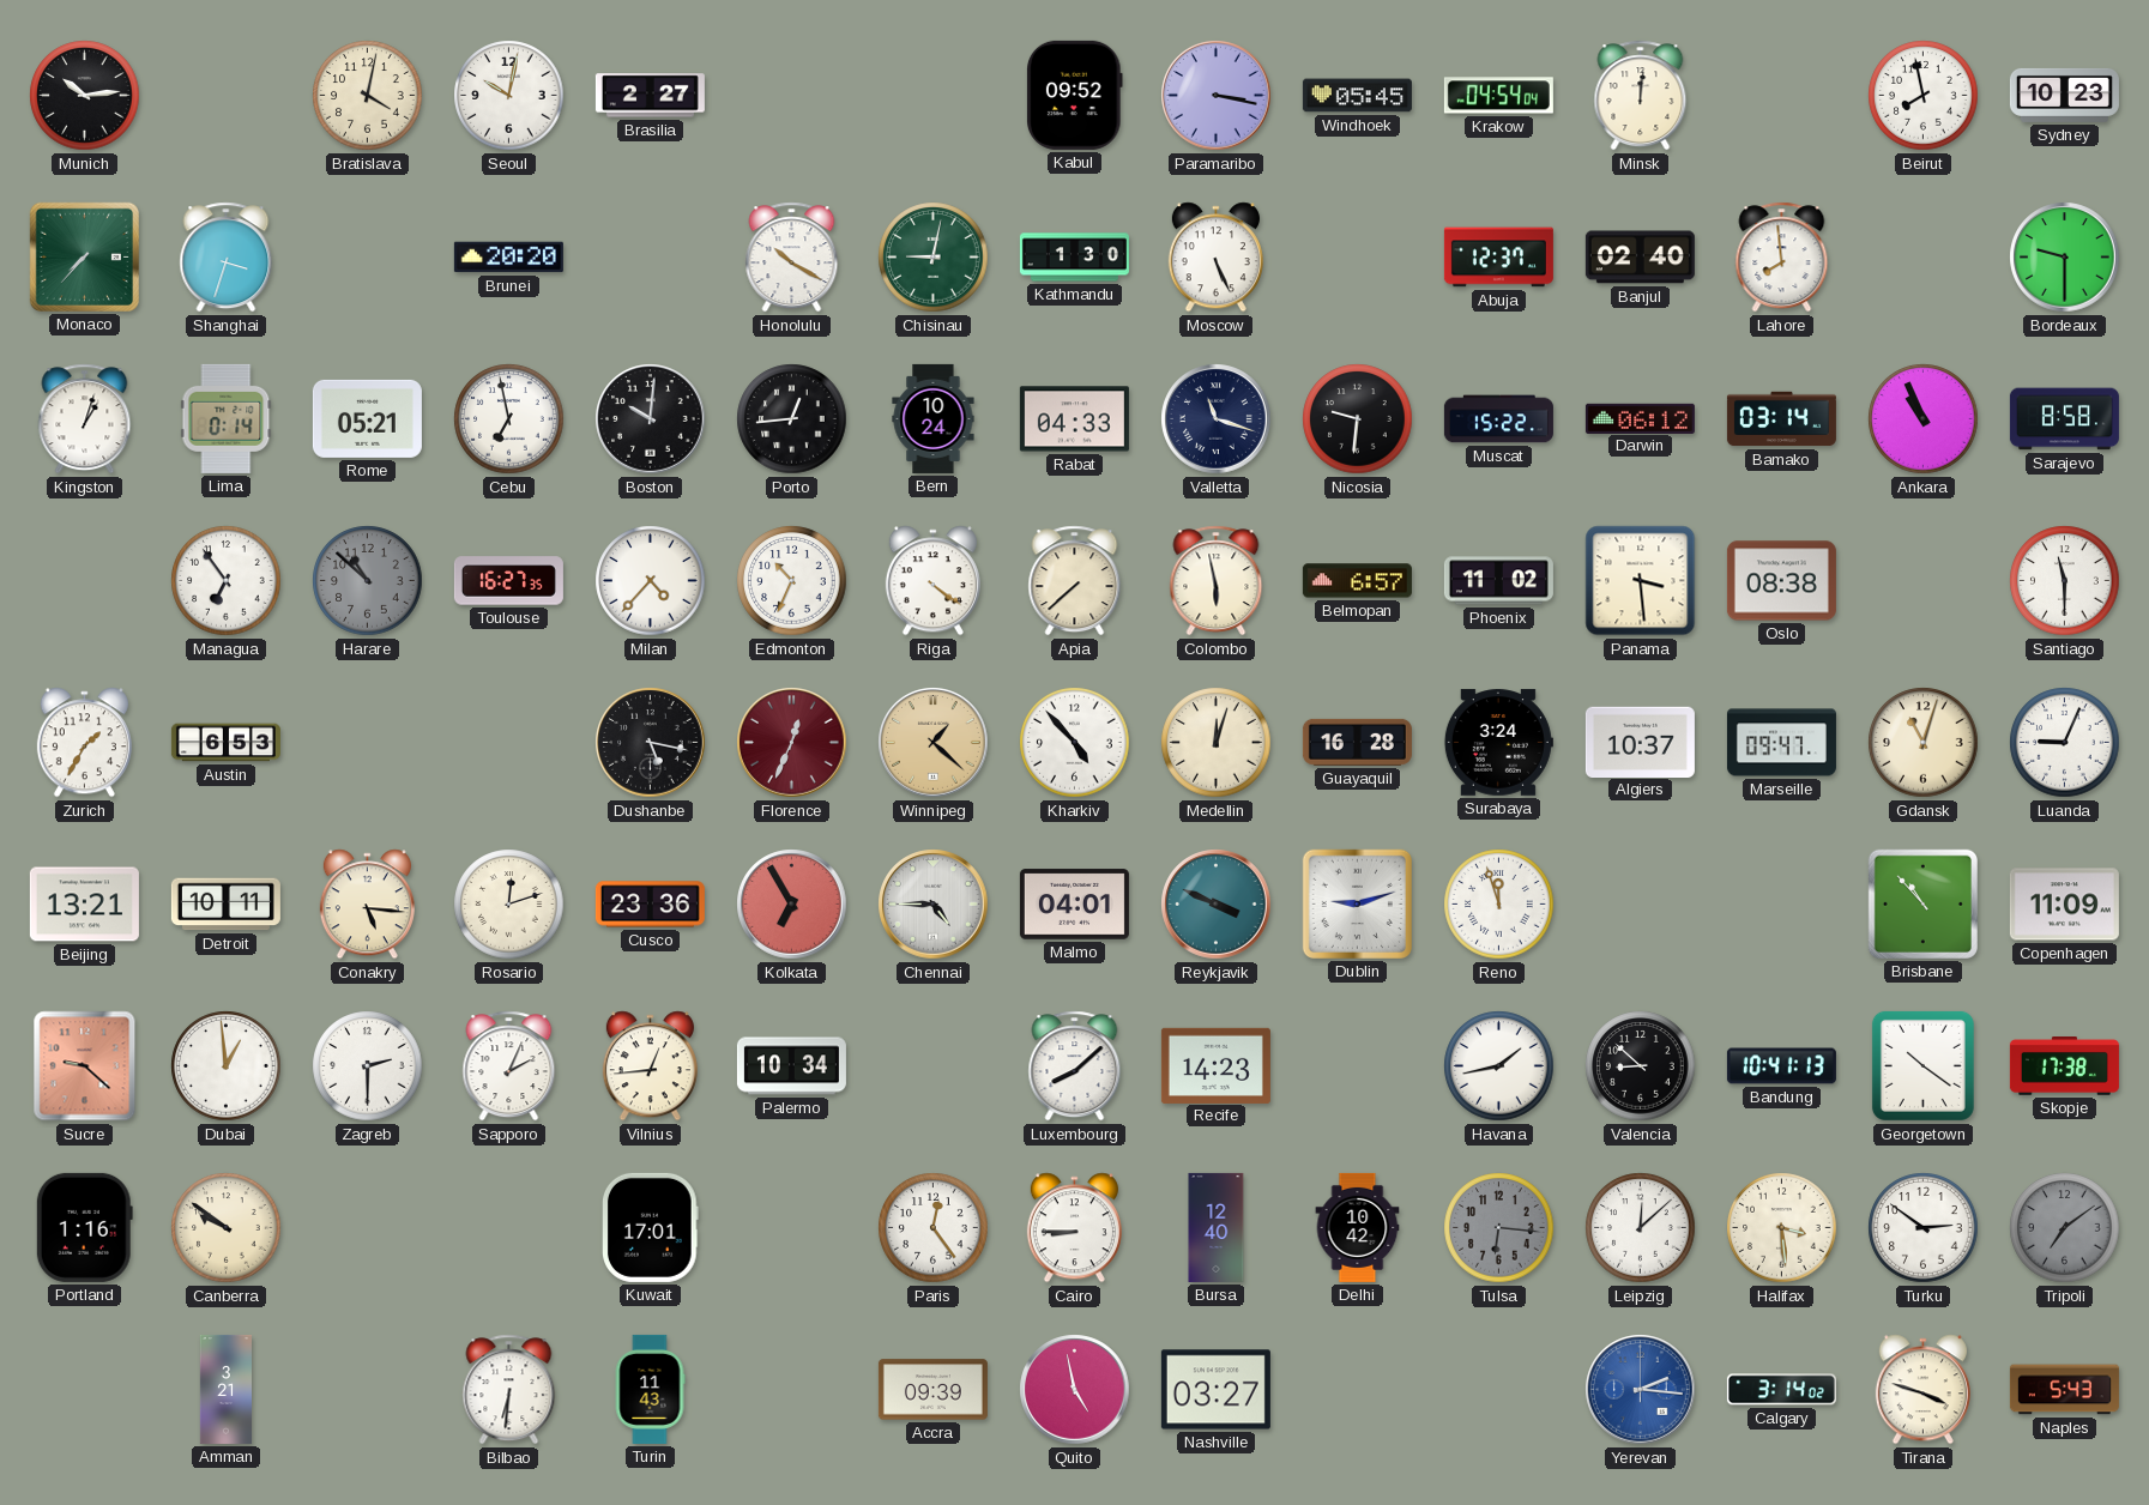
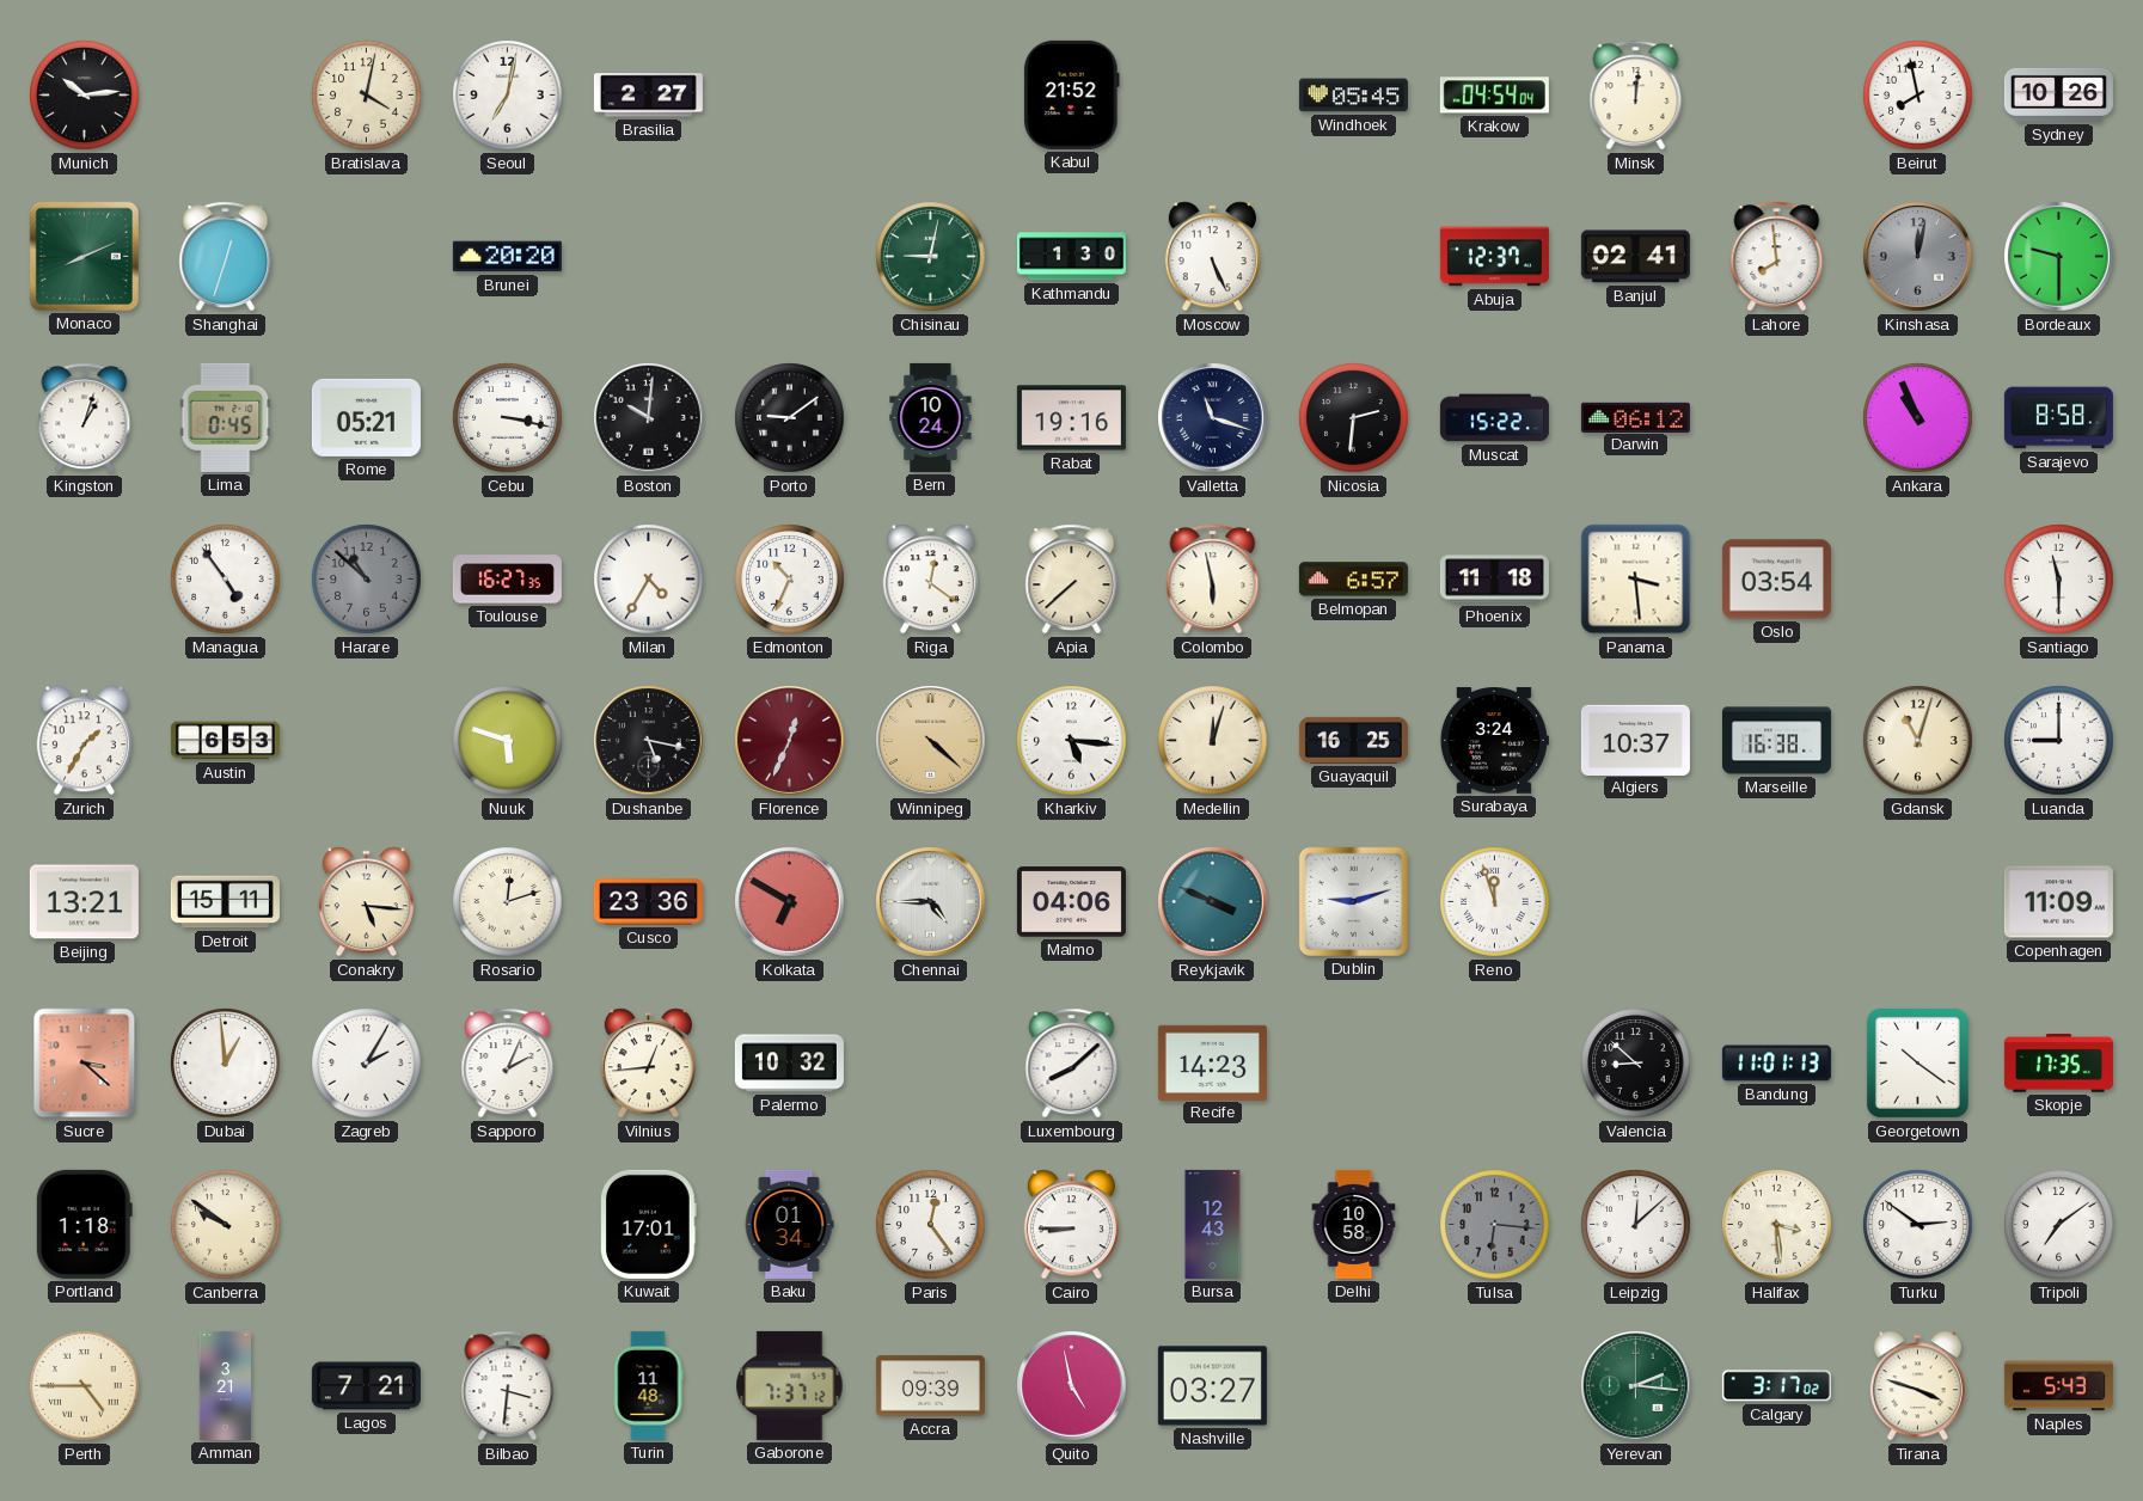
Seoul: 10:02 -> 7:02 (508, 96)
Kabul: 09:52 -> 21:52 (1072, 94)
Paramaribo: 3:17 -> none (1217, 96)
Sydney: 10:23 -> 10:26 (2058, 94)
Monaco: 7:37 -> 8:11 (84, 256)
Shanghai: 3:33 -> 12:33 (226, 257)
Honolulu: 10:20 -> none (792, 258)
Banjul: 02:40 -> 02:41 (1635, 257)
Kinshasa: none -> 12:02 (1918, 257)
Lima: 0:14 -> 0:45 (226, 417)
Cebu: 6:58 -> 3:17 (508, 418)
Porto: 12:44 -> 9:09 (790, 418)
Rabat: 04:33 -> 19:16 (1071, 418)
Nicosia: 9:31 -> 2:31 (1354, 418)
Bamako: 03:14 -> none (1781, 419)
Managua: 6:54 -> 4:54 (226, 580)
Milan: 4:37 -> 4:35 (649, 580)
Riga: 4:21 -> 12:21 (930, 580)
Phoenix: 11:02 -> 11:18 (1494, 580)
Oslo: 08:38 -> 03:54 (1776, 580)
Nuuk: none -> 5:48 (508, 741)
Winnipeg: 1:22 -> 4:22 (931, 741)
Kharkiv: 4:53 -> 5:16 (1072, 741)
Guayaquil: 16:28 -> 16:25 (1353, 740)
Marseille: 09:47 -> 16:38 (1776, 741)
Luanda: 9:04 -> 9:00 (2059, 741)
Detroit: 10:11 -> 15:11 (225, 902)
Kolkata: 6:55 -> 6:50 (790, 902)
Malmo: 04:01 -> 04:06 (1071, 902)
Brisbane: 10:53 -> none (1922, 903)
Sucre: 9:22 -> 3:22 (85, 1064)
Zagreb: 2:30 -> 2:05 (367, 1064)
Palermo: 10:34 -> 10:32 (789, 1064)
Havana: 1:43 -> none (1499, 1066)
Bandung: 10:41 -> 11:01 (1776, 1064)
Skopje: 17:38 -> 17:35 (2058, 1064)
Portland: 1:16 -> 1:18 (84, 1224)
Baku: none -> 01:34 (789, 1224)
Bursa: 12:40 -> 12:43 (1213, 1224)
Delhi: 10:42 -> 10:58 (1354, 1224)
Tripoli dial: grey -> white (2059, 1225)
Perth: none -> 4:45 (85, 1386)
Lagos: none -> 7:21 (366, 1386)
Bilbao: 6:31 -> 3:31 (508, 1386)
Turin: 11:43 -> 11:48 (648, 1385)
Gaborone: none -> 7:37 (790, 1385)
Yerevan dial: blue -> green (1636, 1386)
Calgary: 3:14 -> 3:17 (1776, 1386)
